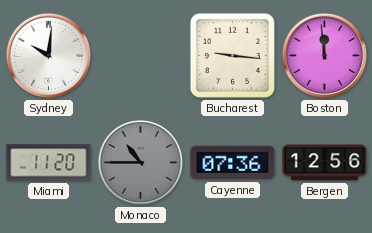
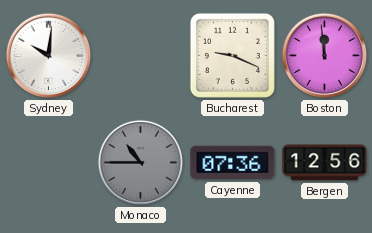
Bucharest: 9:16 -> 9:19 (232, 55)
Miami: 11:20 -> none (49, 163)
